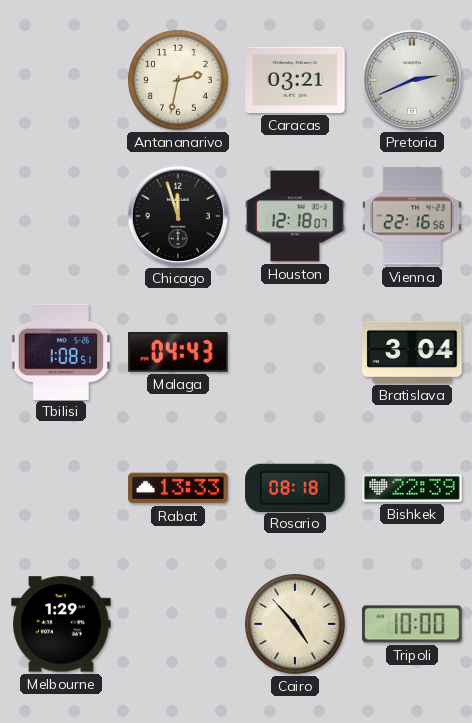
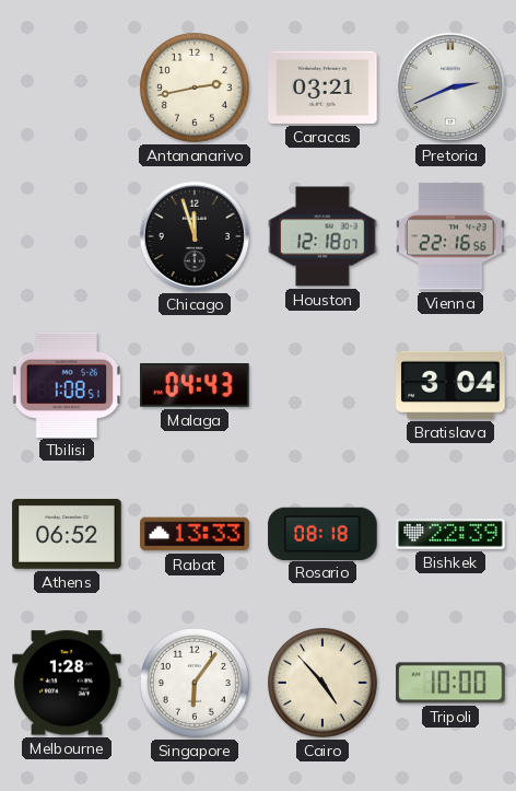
Antananarivo: 2:32 -> 2:43 (195, 88)
Athens: none -> 06:52 (67, 534)
Melbourne: 1:29 -> 1:28 (67, 683)
Singapore: none -> 6:06 (195, 683)
